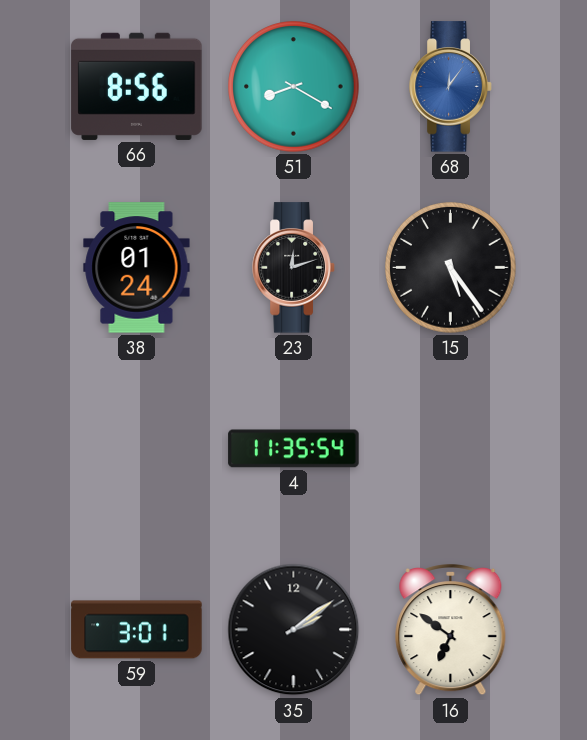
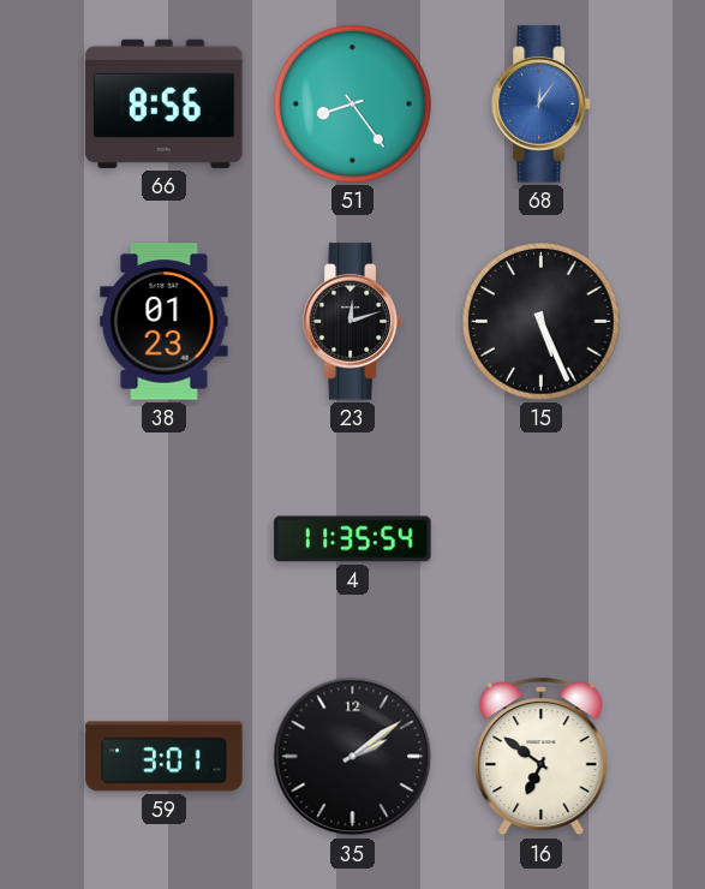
51: 8:20 -> 8:24 (353, 105)
38: 01:24 -> 01:23 (165, 322)
15: 5:24 -> 5:26 (542, 322)
